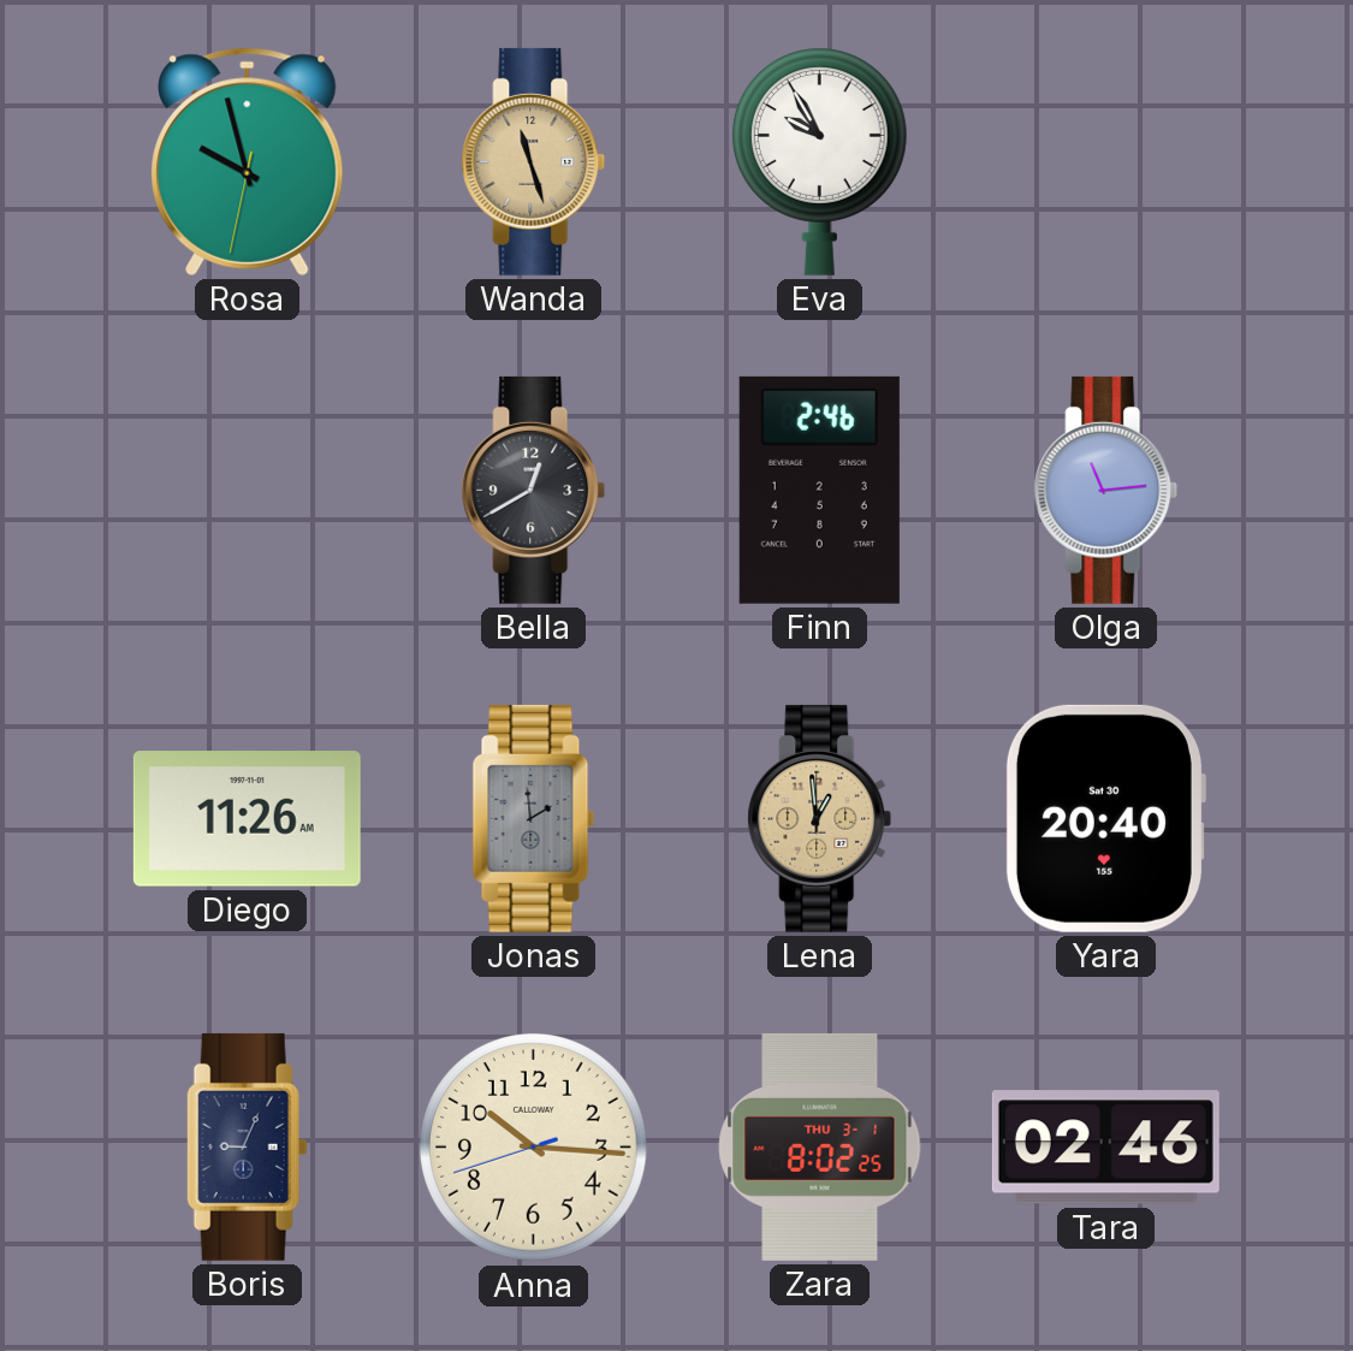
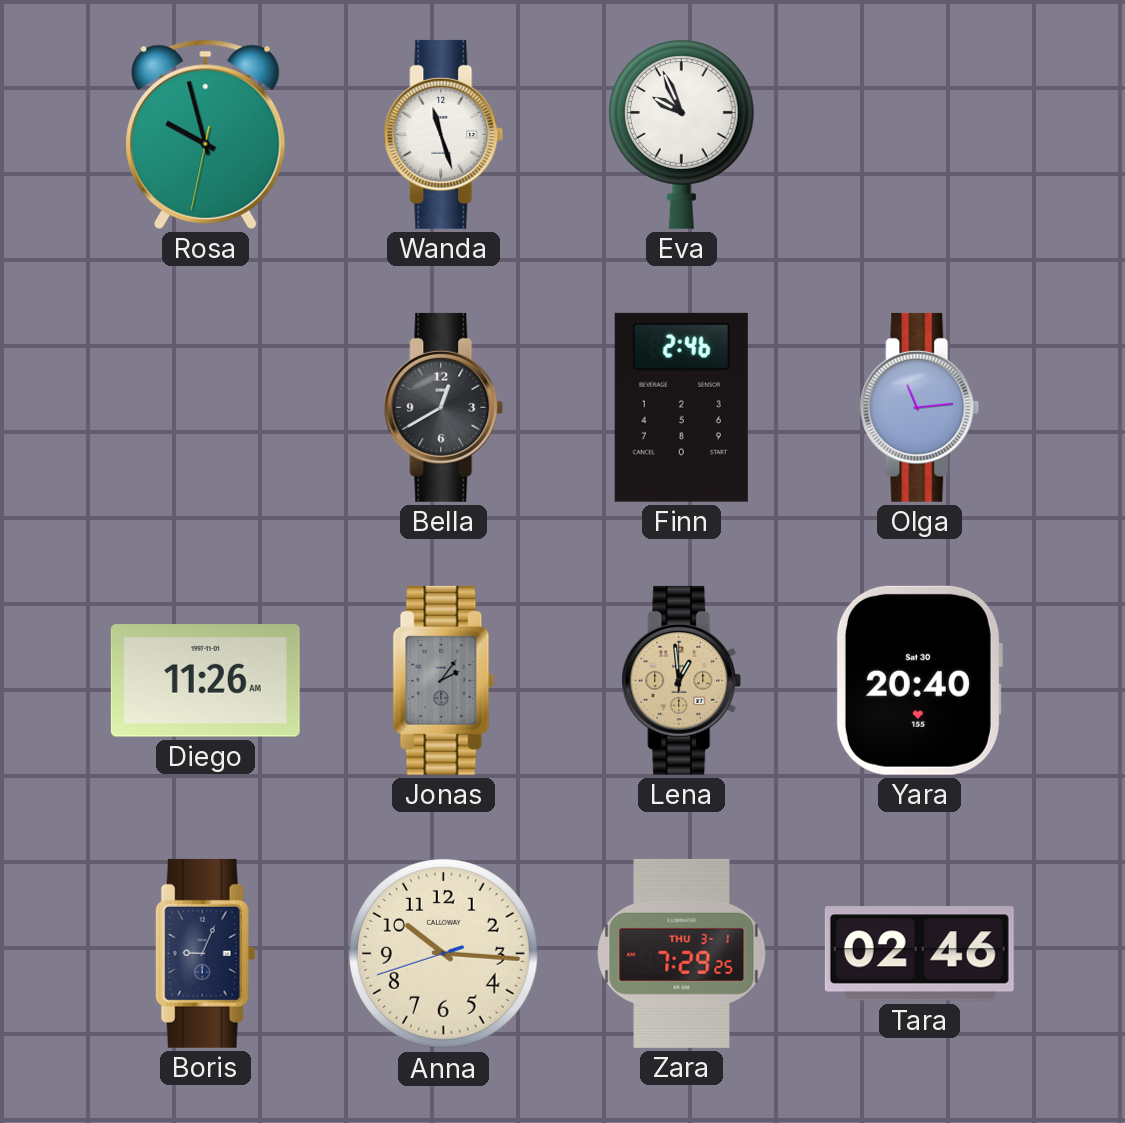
Wanda dial: champagne -> white (444, 134)
Eva: 9:55 -> 9:56 (681, 134)
Jonas: 1:59 -> 2:06 (444, 680)
Zara: 8:02 -> 7:29 (682, 953)
